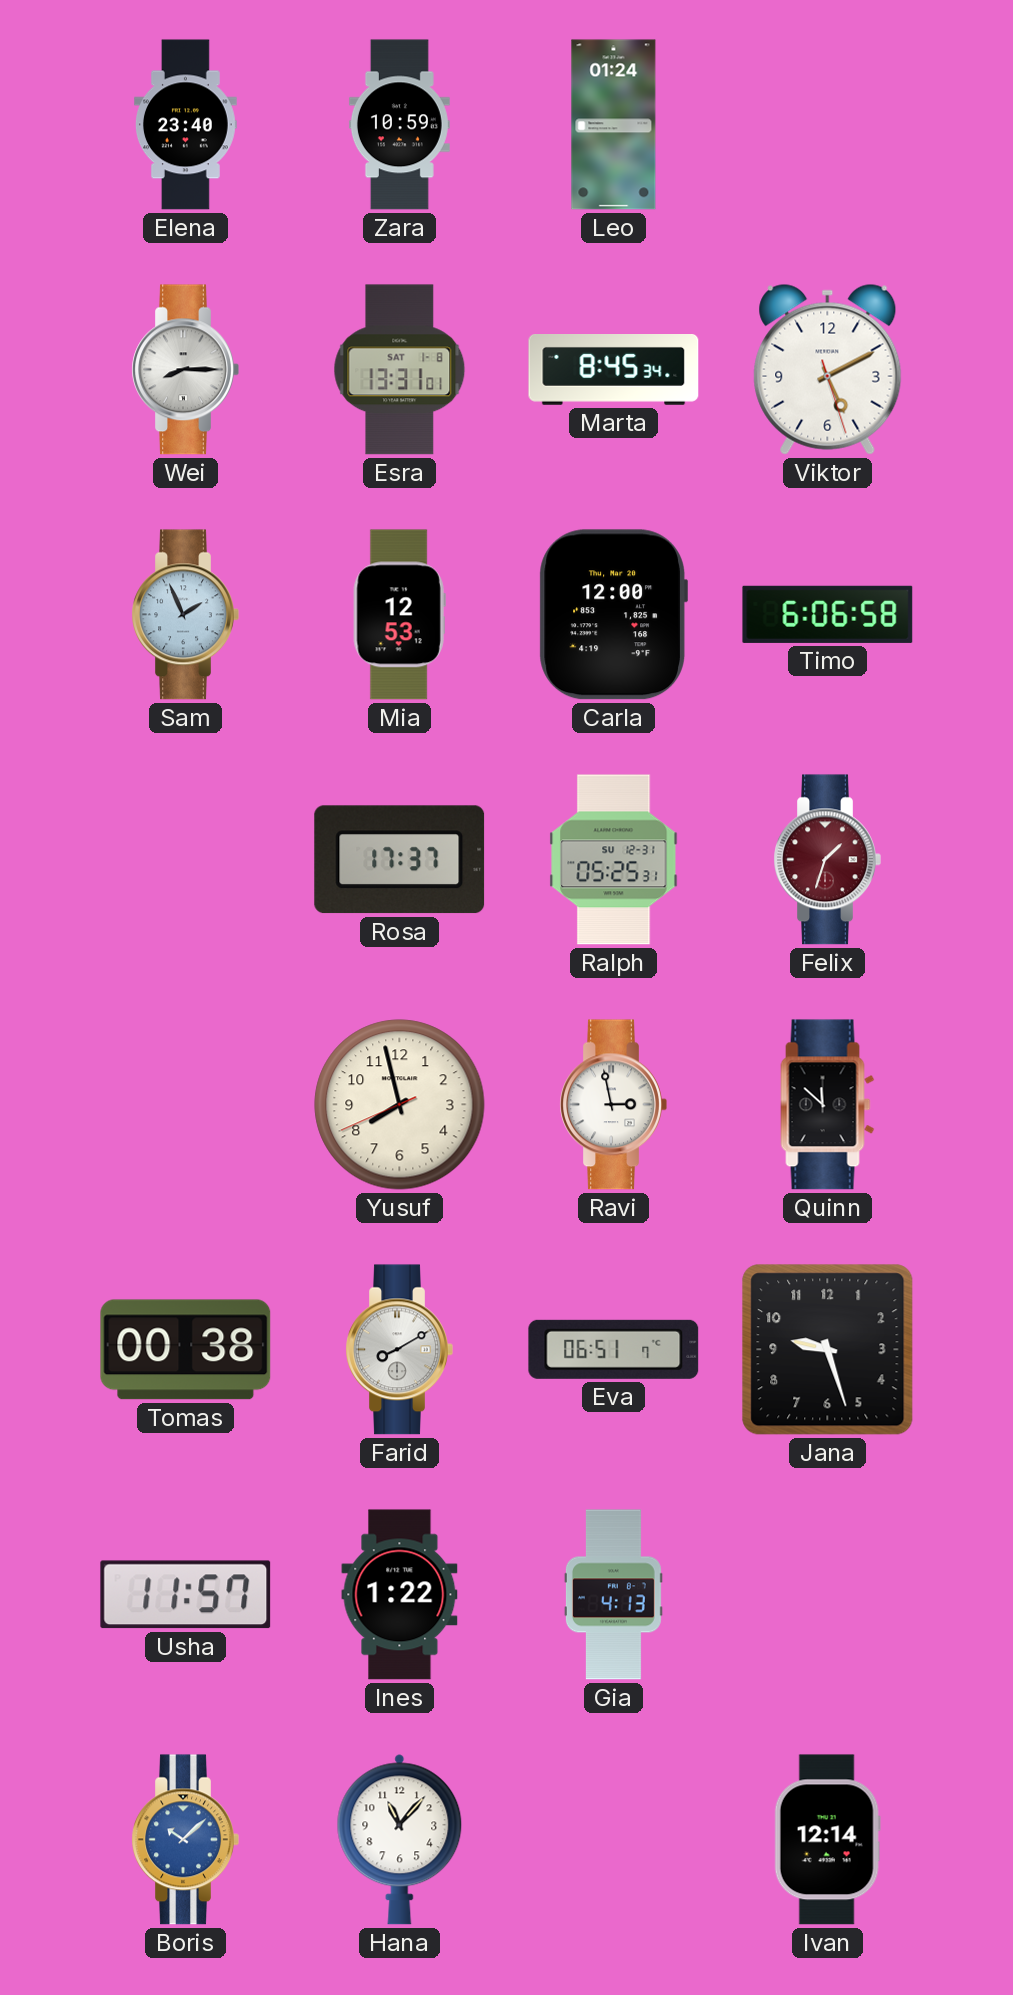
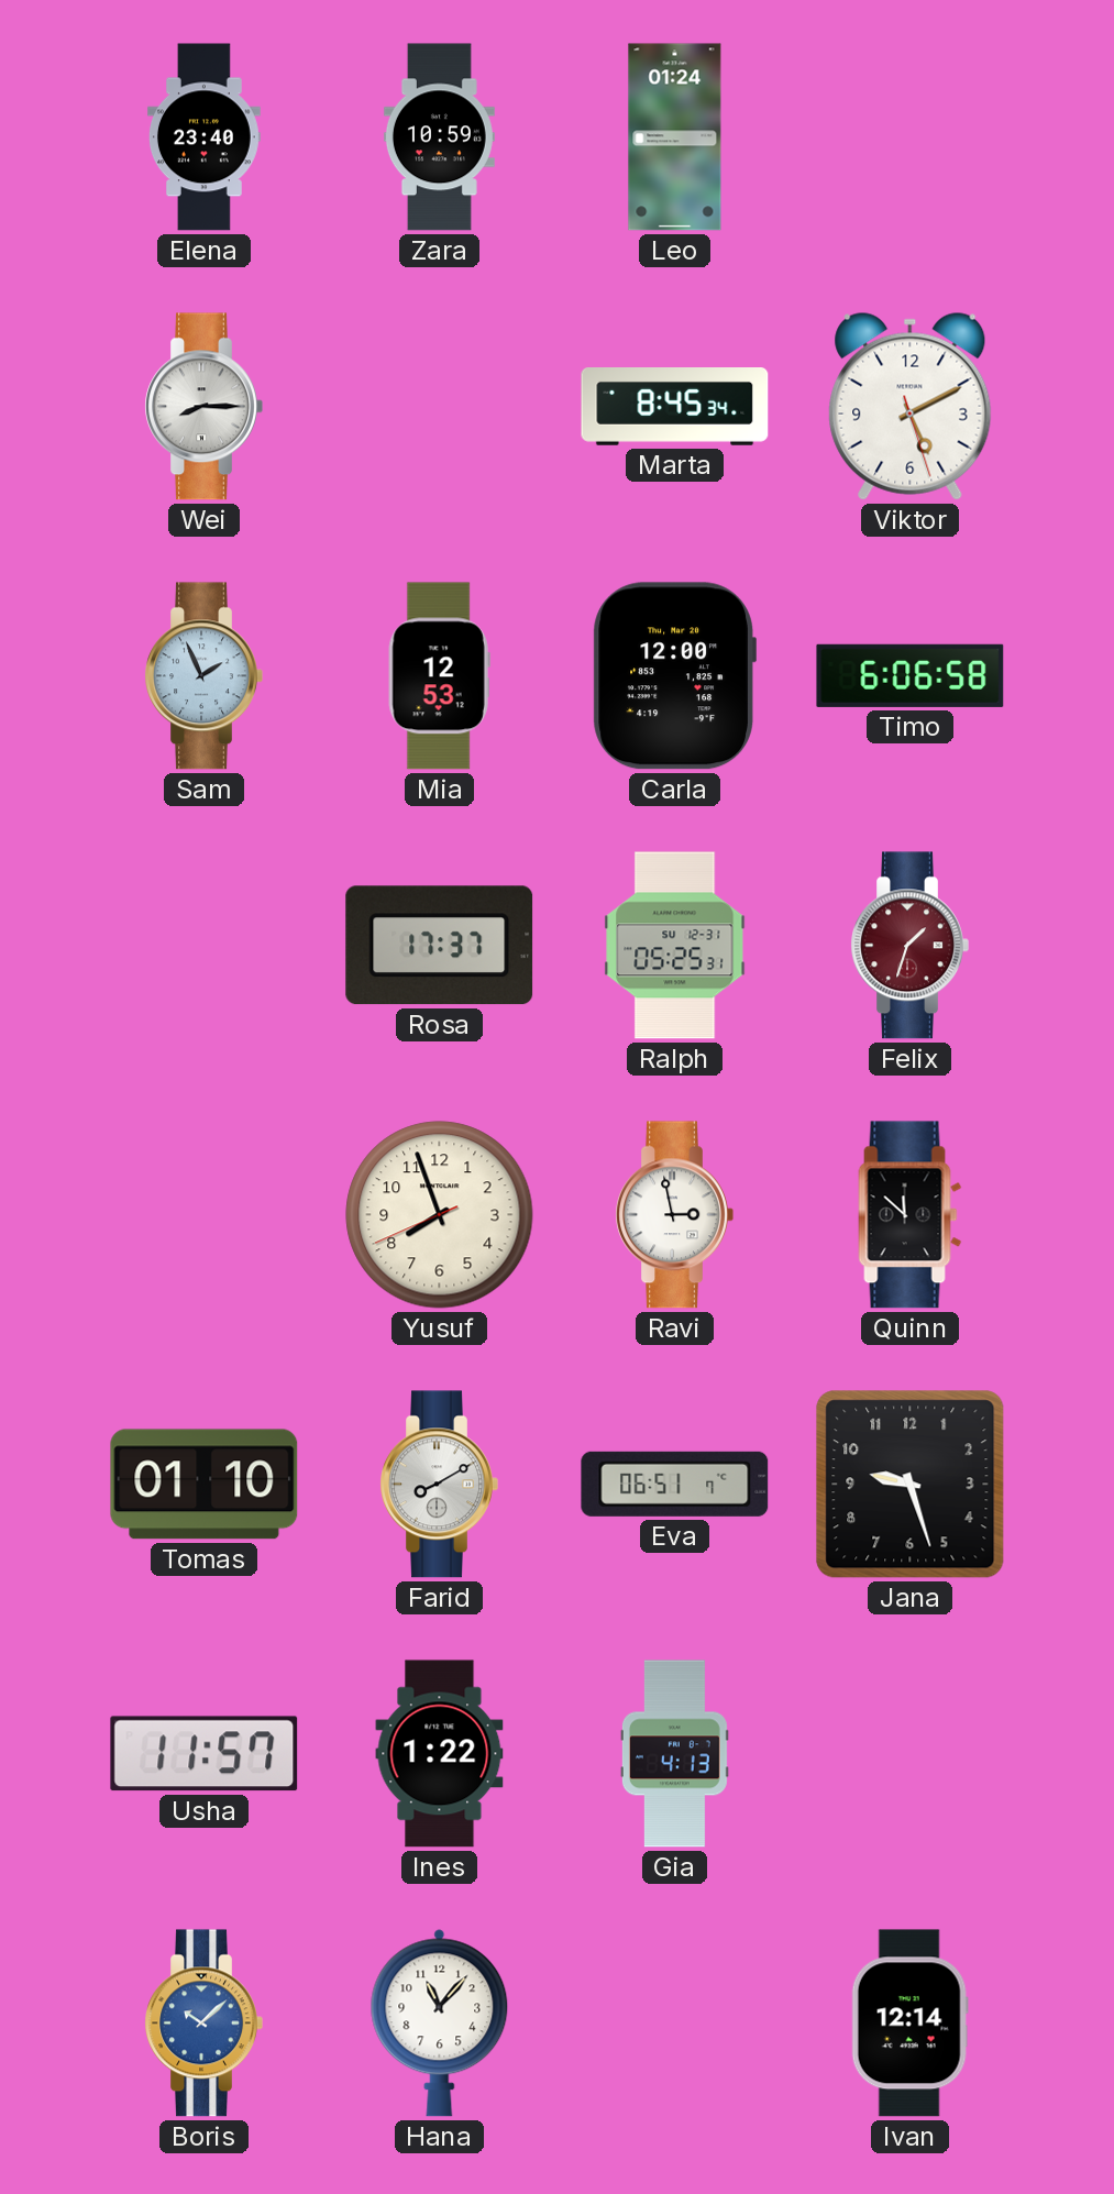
Esra: 13:31 -> none (400, 370)
Yusuf: 7:57 -> 7:56 (440, 1215)
Tomas: 00:38 -> 01:10 (205, 1485)
